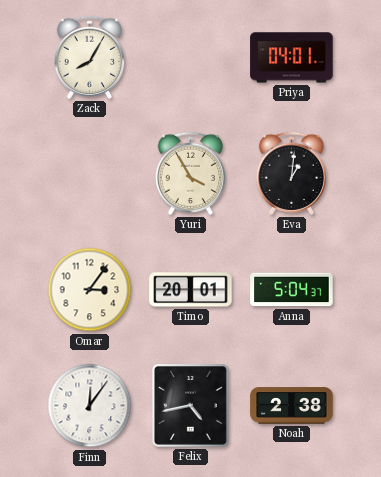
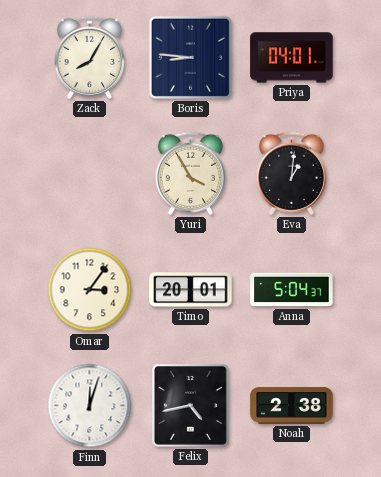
Boris: none -> 8:46 (190, 57)
Finn: 12:06 -> 12:03 (90, 406)
